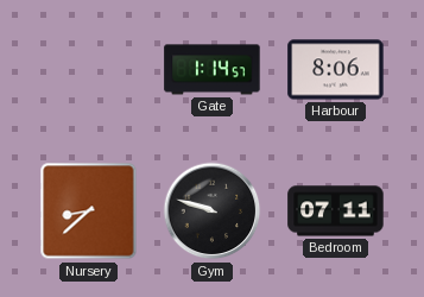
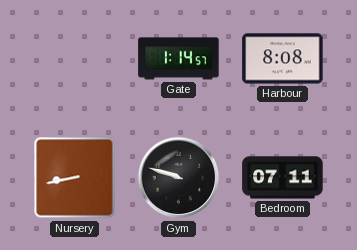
Harbour: 8:06 -> 8:08 (283, 59)
Nursery: 8:38 -> 8:43 (75, 178)
